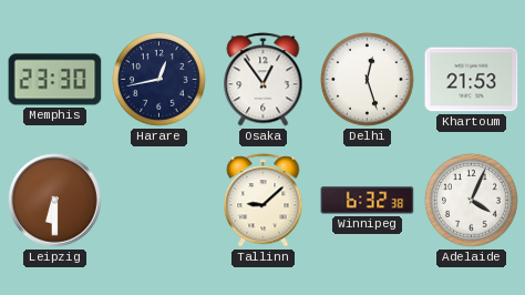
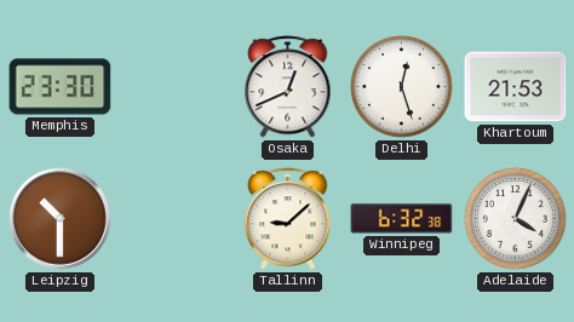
Harare: 12:43 -> none (159, 80)
Osaka: 12:54 -> 12:41 (288, 87)
Leipzig: 6:30 -> 10:30 (61, 219)
